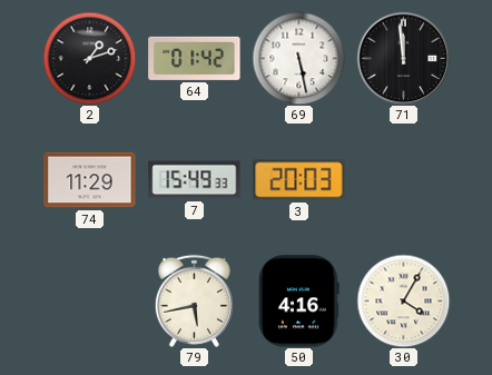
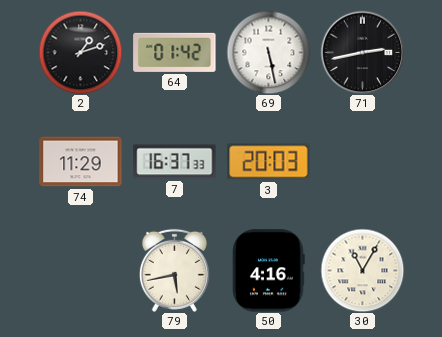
71: 11:59 -> 2:43 (362, 52)
7: 15:49 -> 16:37 (175, 162)
30: 4:05 -> 11:05 (362, 270)
